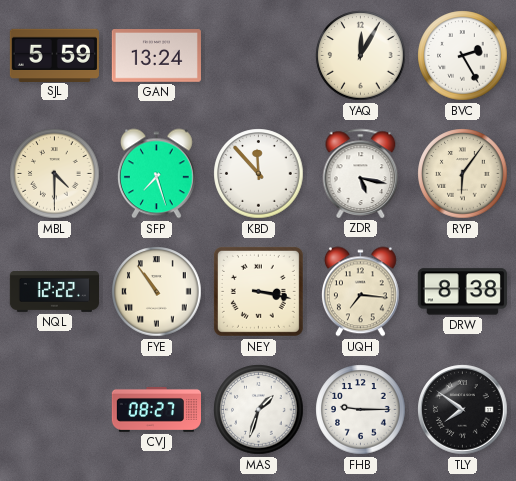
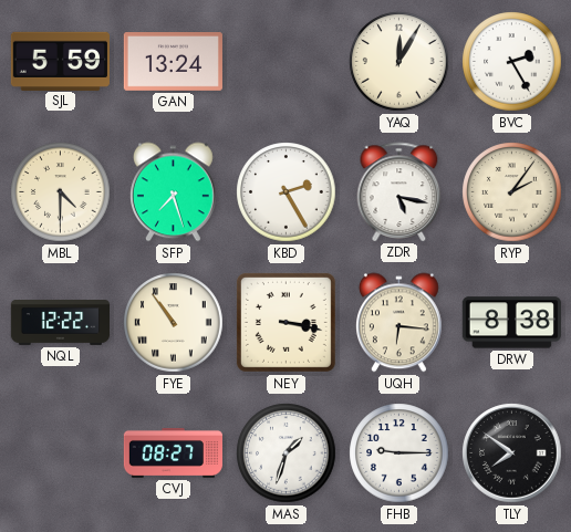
KBD: 11:53 -> 2:25 (287, 192)
RYP: 6:06 -> 2:06 (512, 192)
UQH: 7:16 -> 6:16 (398, 323)
